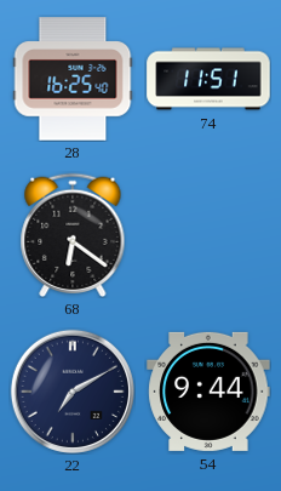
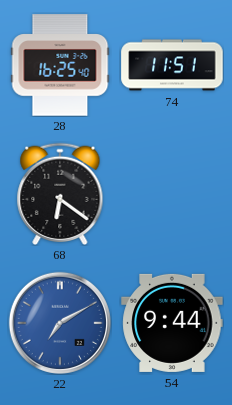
22 dial: navy -> blue (60, 323)
